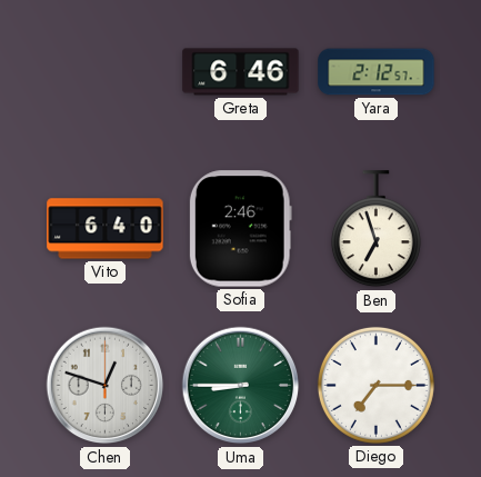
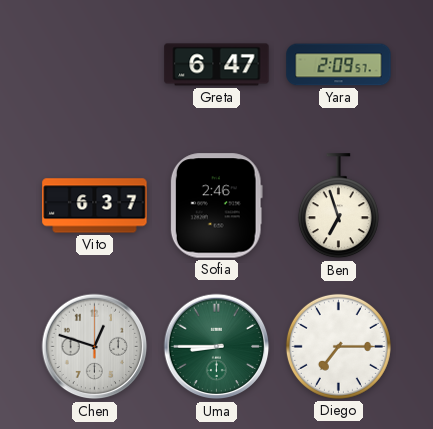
Greta: 6:46 -> 6:47 (217, 65)
Yara: 2:12 -> 2:09 (339, 65)
Vito: 6:40 -> 6:37 (95, 206)
